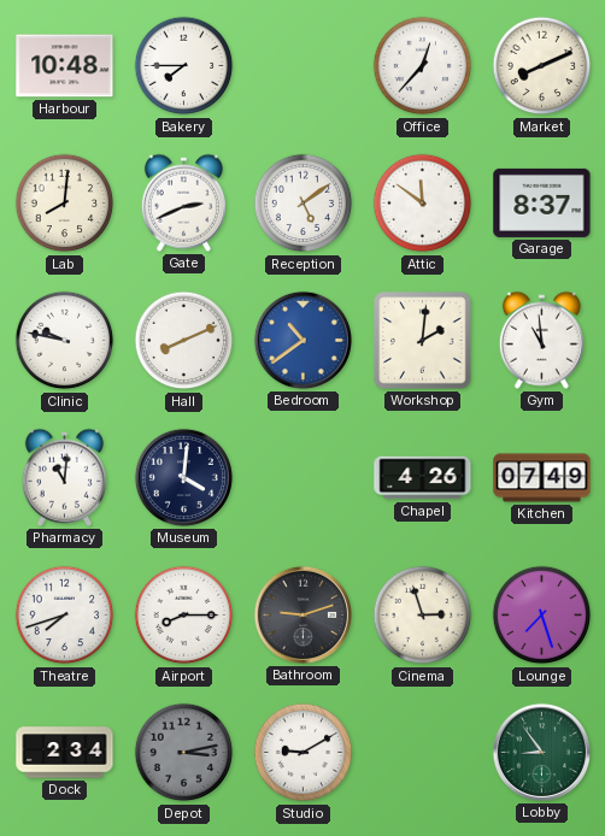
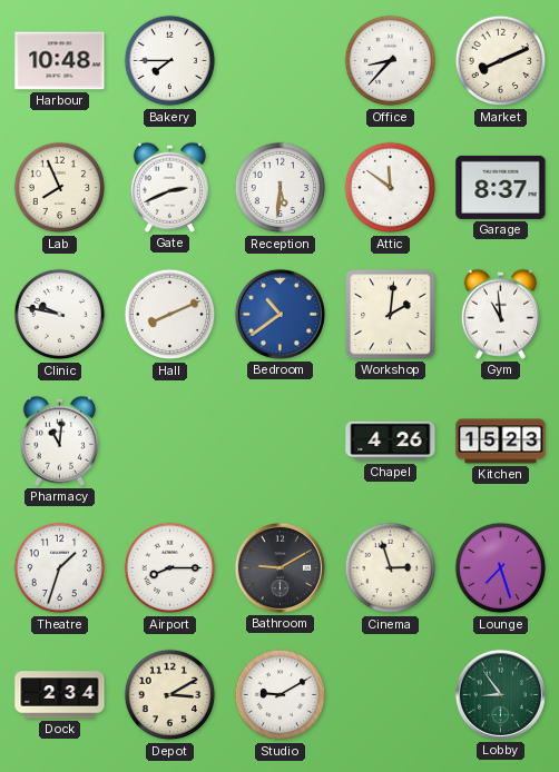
Office: 12:37 -> 8:37 (391, 61)
Lab: 8:01 -> 7:56 (60, 188)
Reception: 5:09 -> 5:31 (281, 188)
Museum: 4:01 -> none (183, 477)
Kitchen: 07:49 -> 15:23 (501, 442)
Theatre: 7:42 -> 1:33 (60, 568)
Bathroom: 9:12 -> 9:10 (279, 567)
Depot: 3:13 -> 3:10 (170, 695)
Depot dial: grey -> cream (170, 695)
